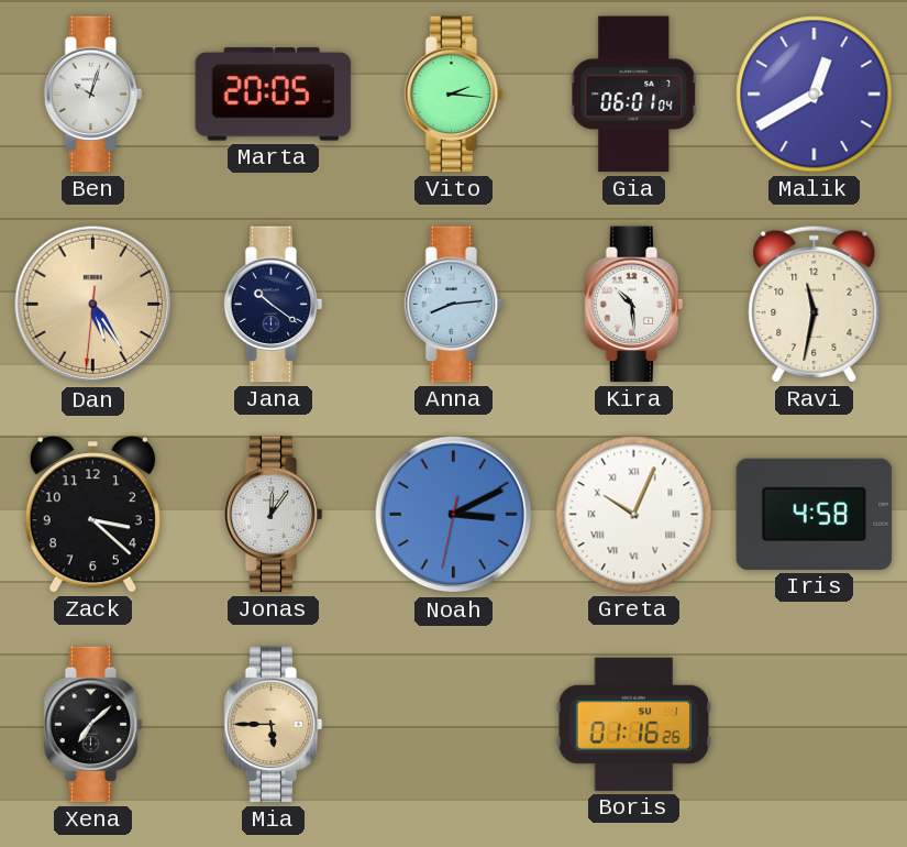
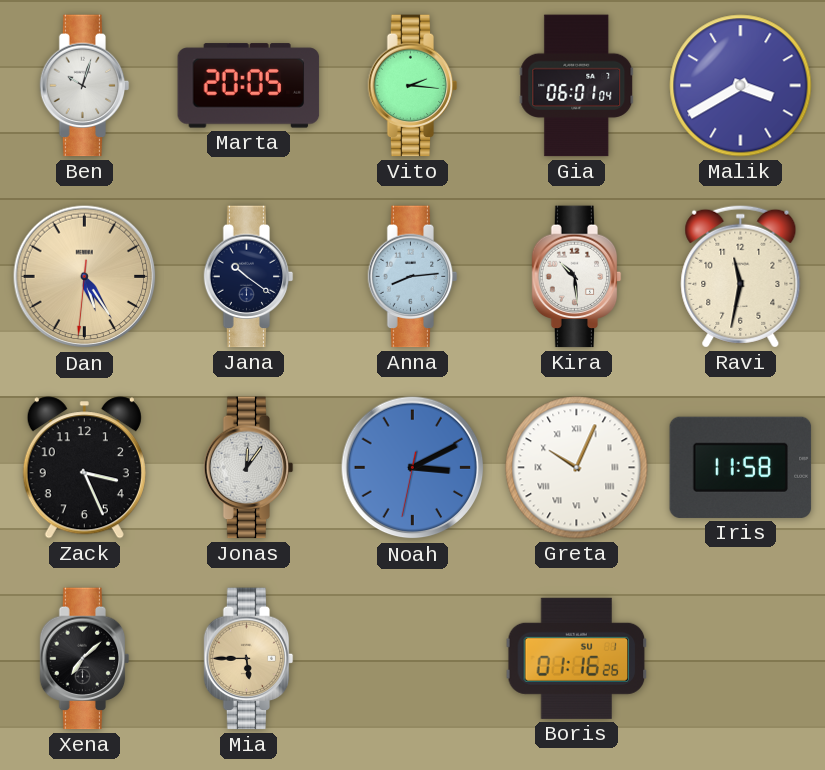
Malik: 12:40 -> 3:40 (741, 86)
Zack: 3:22 -> 3:26 (84, 468)
Iris: 4:58 -> 11:58 (741, 467)
